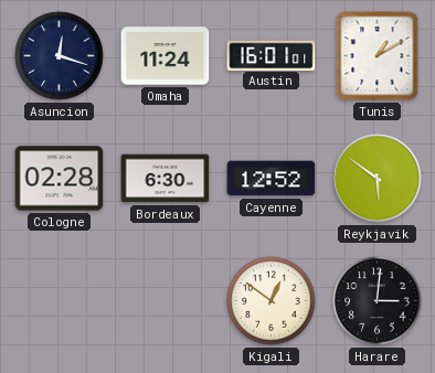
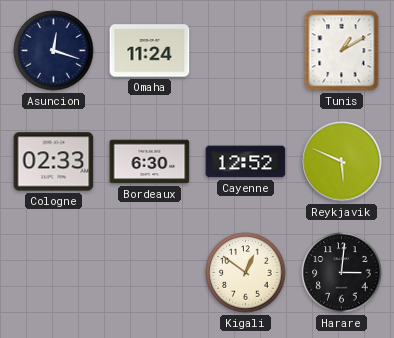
Austin: 16:01 -> none (272, 55)
Cologne: 02:28 -> 02:33 (54, 162)
Reykjavik: 5:51 -> 5:49 (342, 162)
